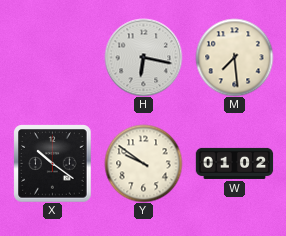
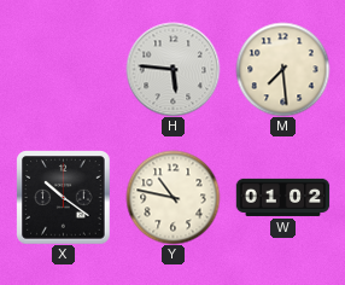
H: 6:17 -> 5:46 (172, 69)
Y: 9:51 -> 10:47 (172, 197)
